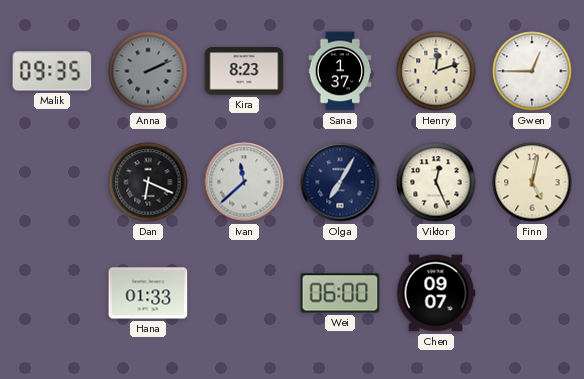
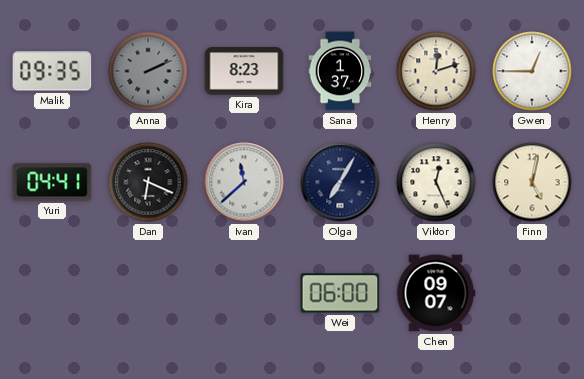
Yuri: none -> 04:41 (52, 182)
Hana: 01:33 -> none (148, 293)
